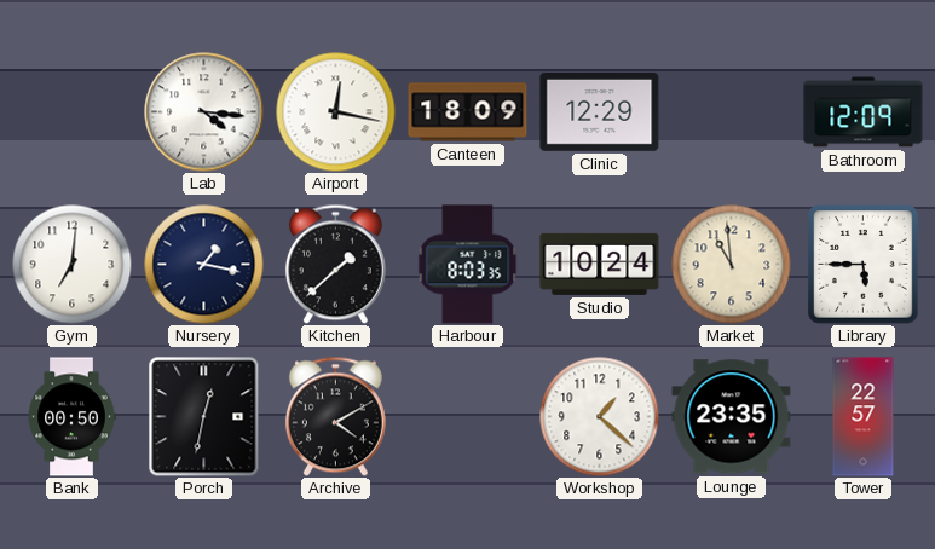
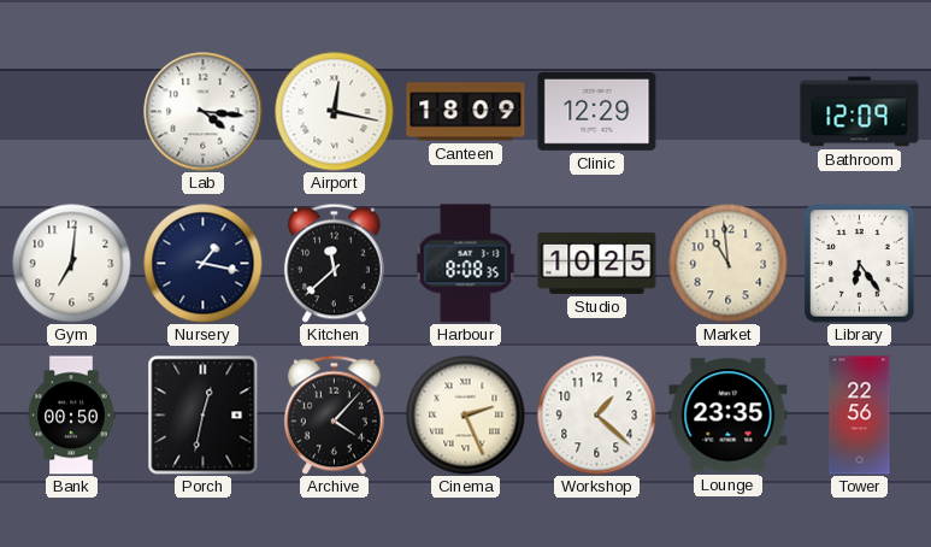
Kitchen: 1:38 -> 11:38 (334, 263)
Harbour: 8:03 -> 8:08 (466, 264)
Studio: 10:24 -> 10:25 (597, 263)
Library: 5:45 -> 6:24 (860, 264)
Archive: 4:10 -> 4:07 (334, 414)
Cinema: none -> 2:26 (466, 416)
Tower: 22:57 -> 22:56 (860, 416)
